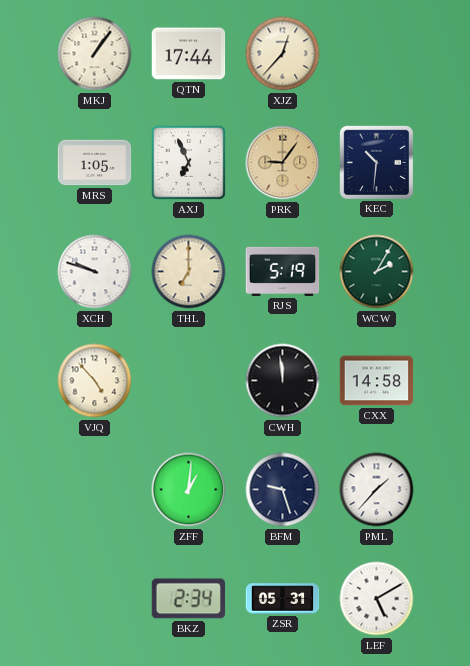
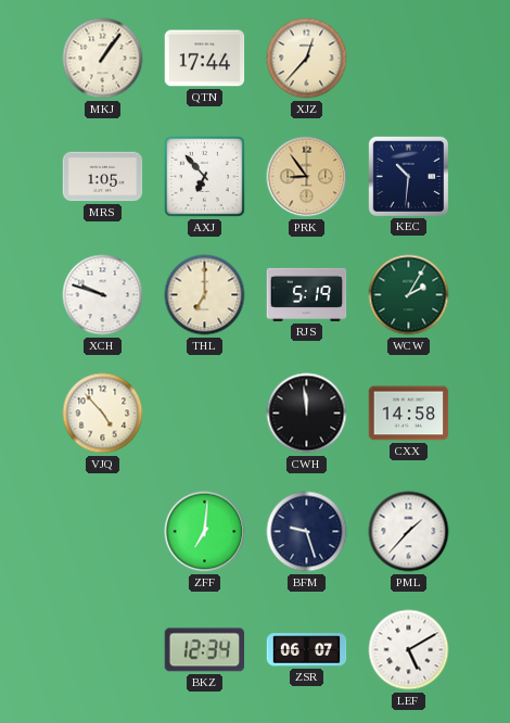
AXJ: 6:56 -> 6:53 (205, 177)
PRK: 9:06 -> 8:54 (307, 177)
ZFF: 1:01 -> 7:01 (205, 532)
BKZ: 2:34 -> 12:34 (205, 650)
ZSR: 05:31 -> 06:07 (307, 650)
